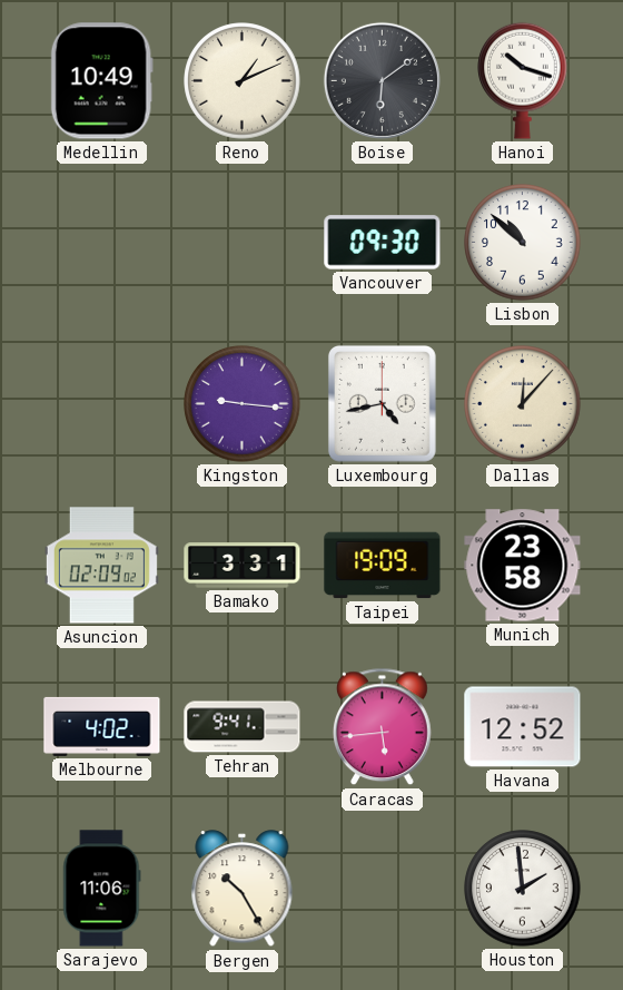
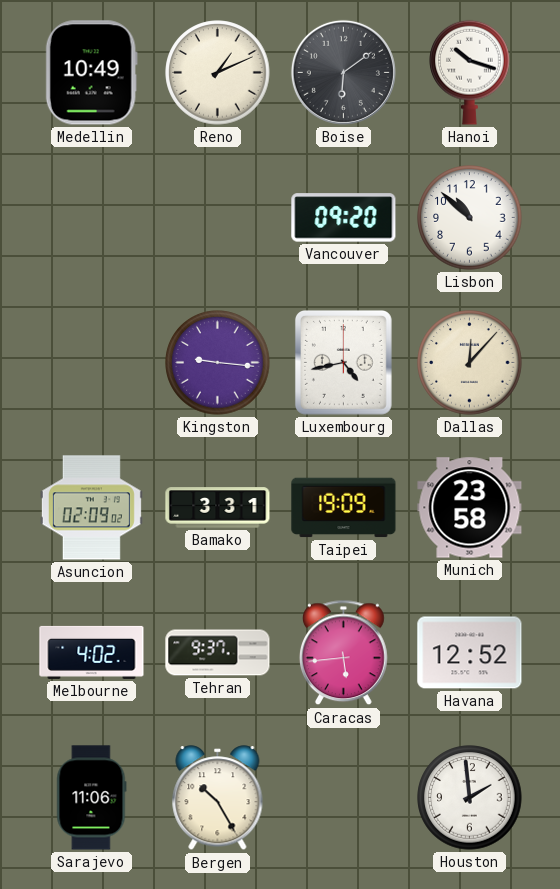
Vancouver: 09:30 -> 09:20 (344, 218)
Tehran: 9:41 -> 9:37 (218, 653)
